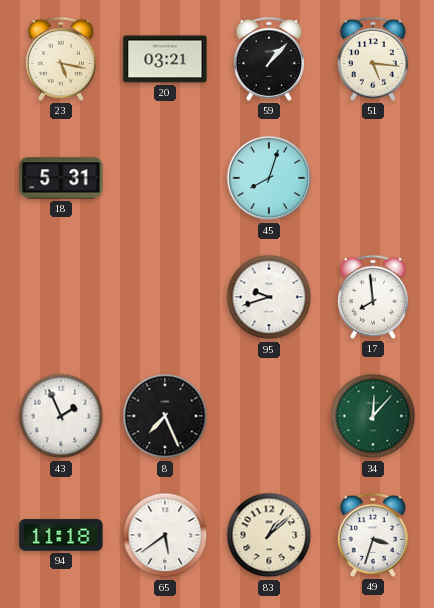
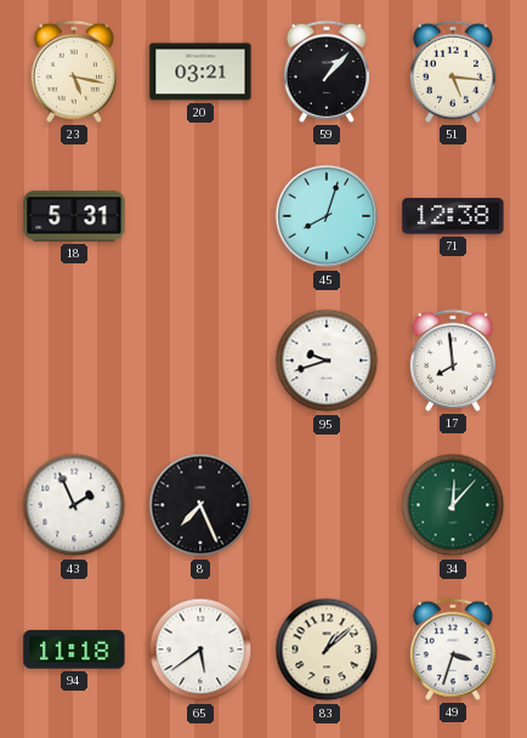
71: none -> 12:38 (453, 216)
